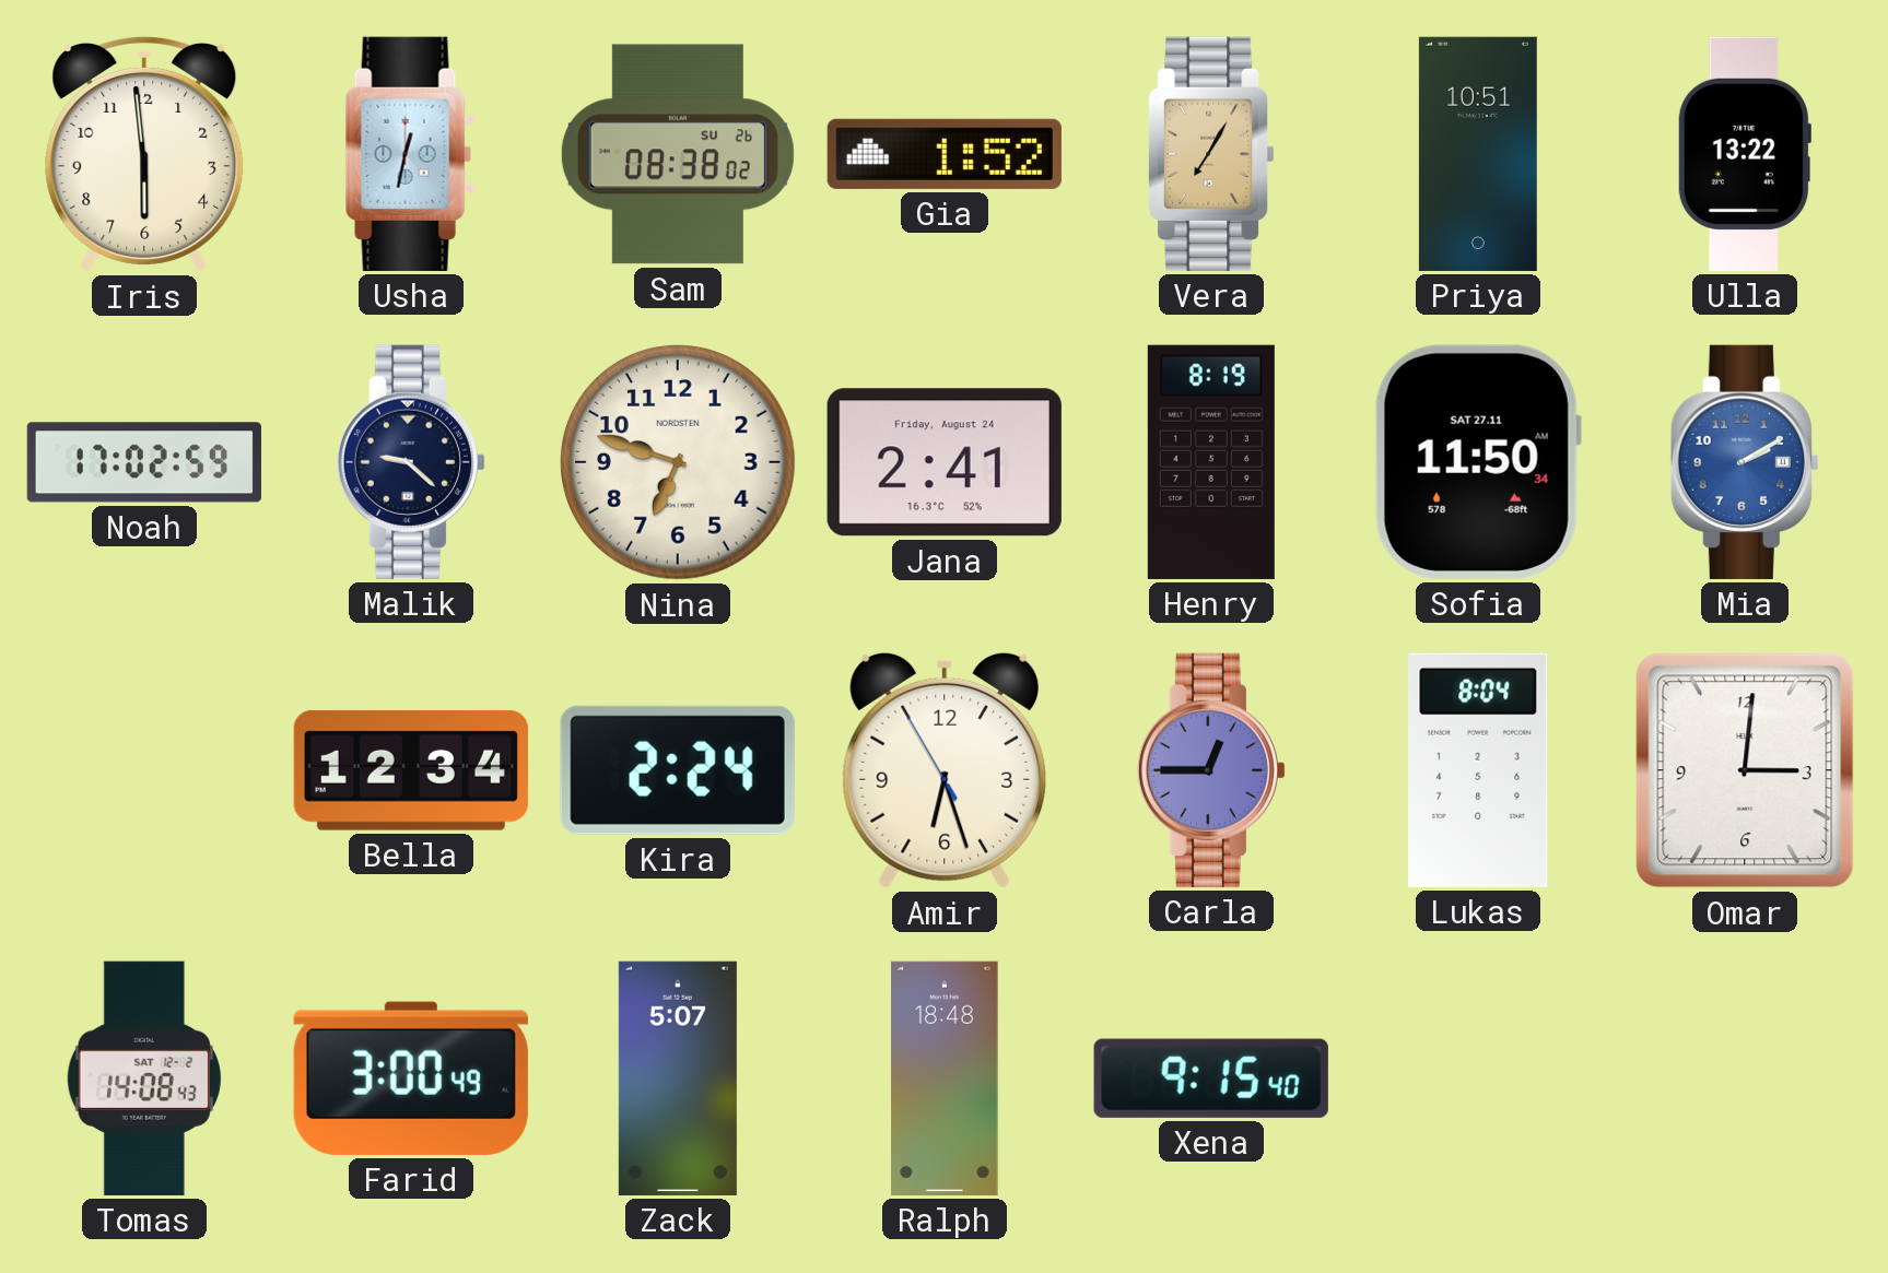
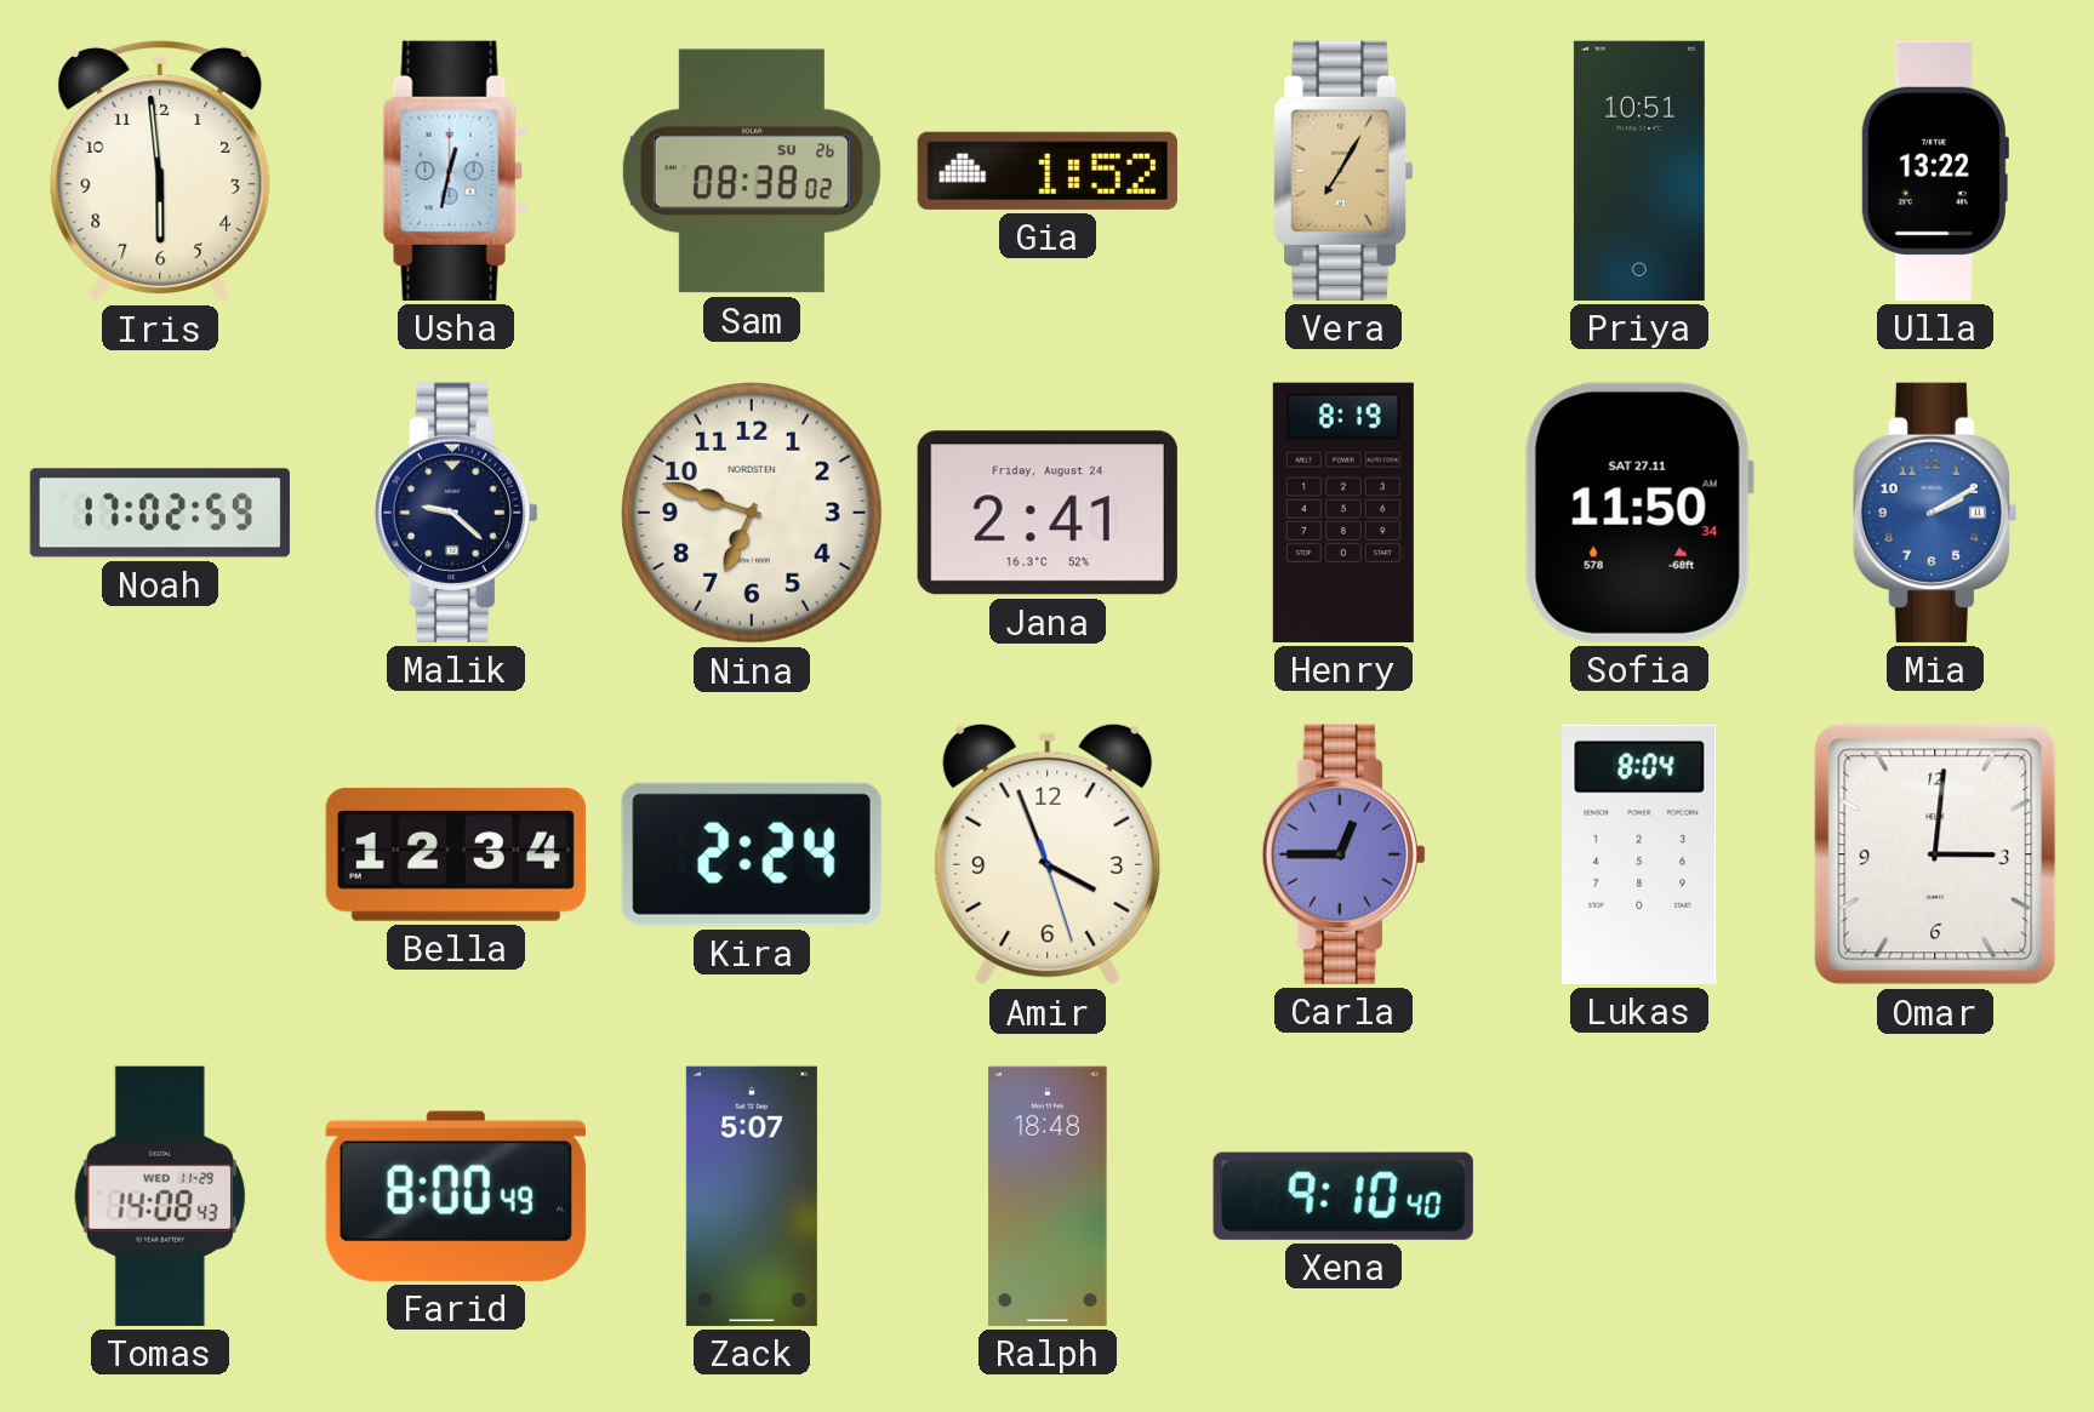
Amir: 6:26 -> 3:56 (1048, 854)
Tomas date: SAT 12-2 -> WED 11-29 (160, 1196)
Farid: 3:00 -> 8:00 (456, 1196)
Xena: 9:15 -> 9:10 (1343, 1196)
